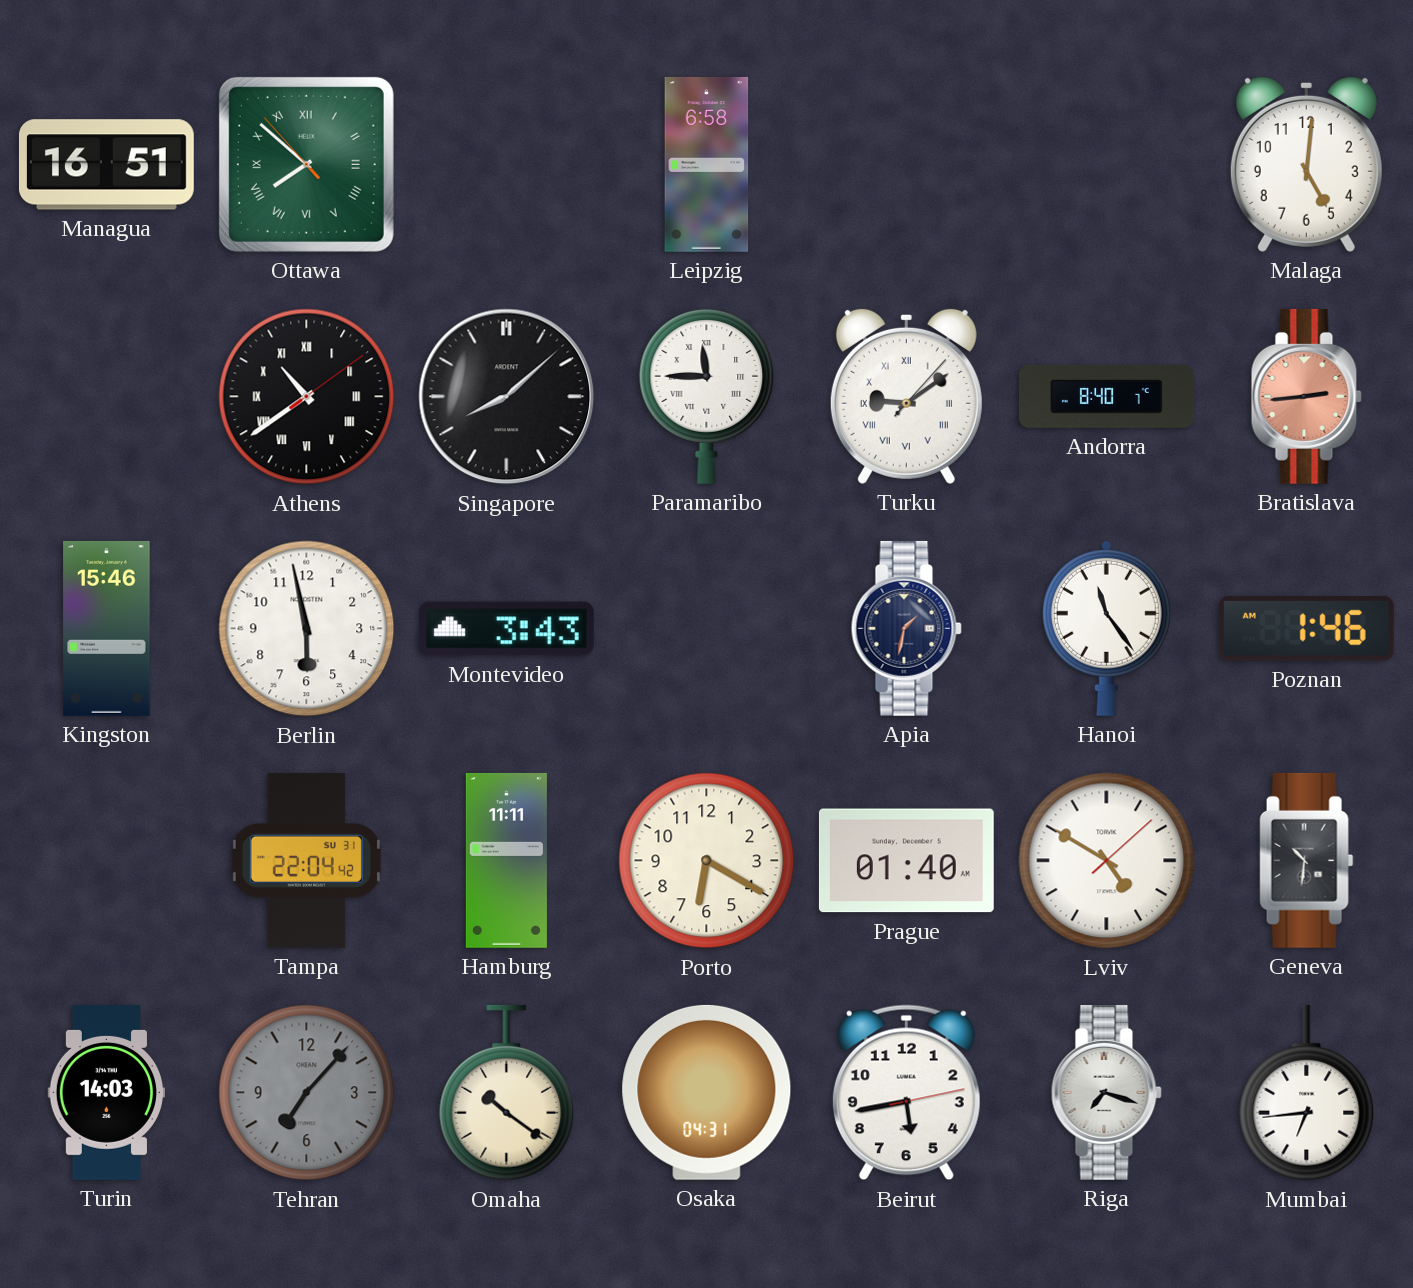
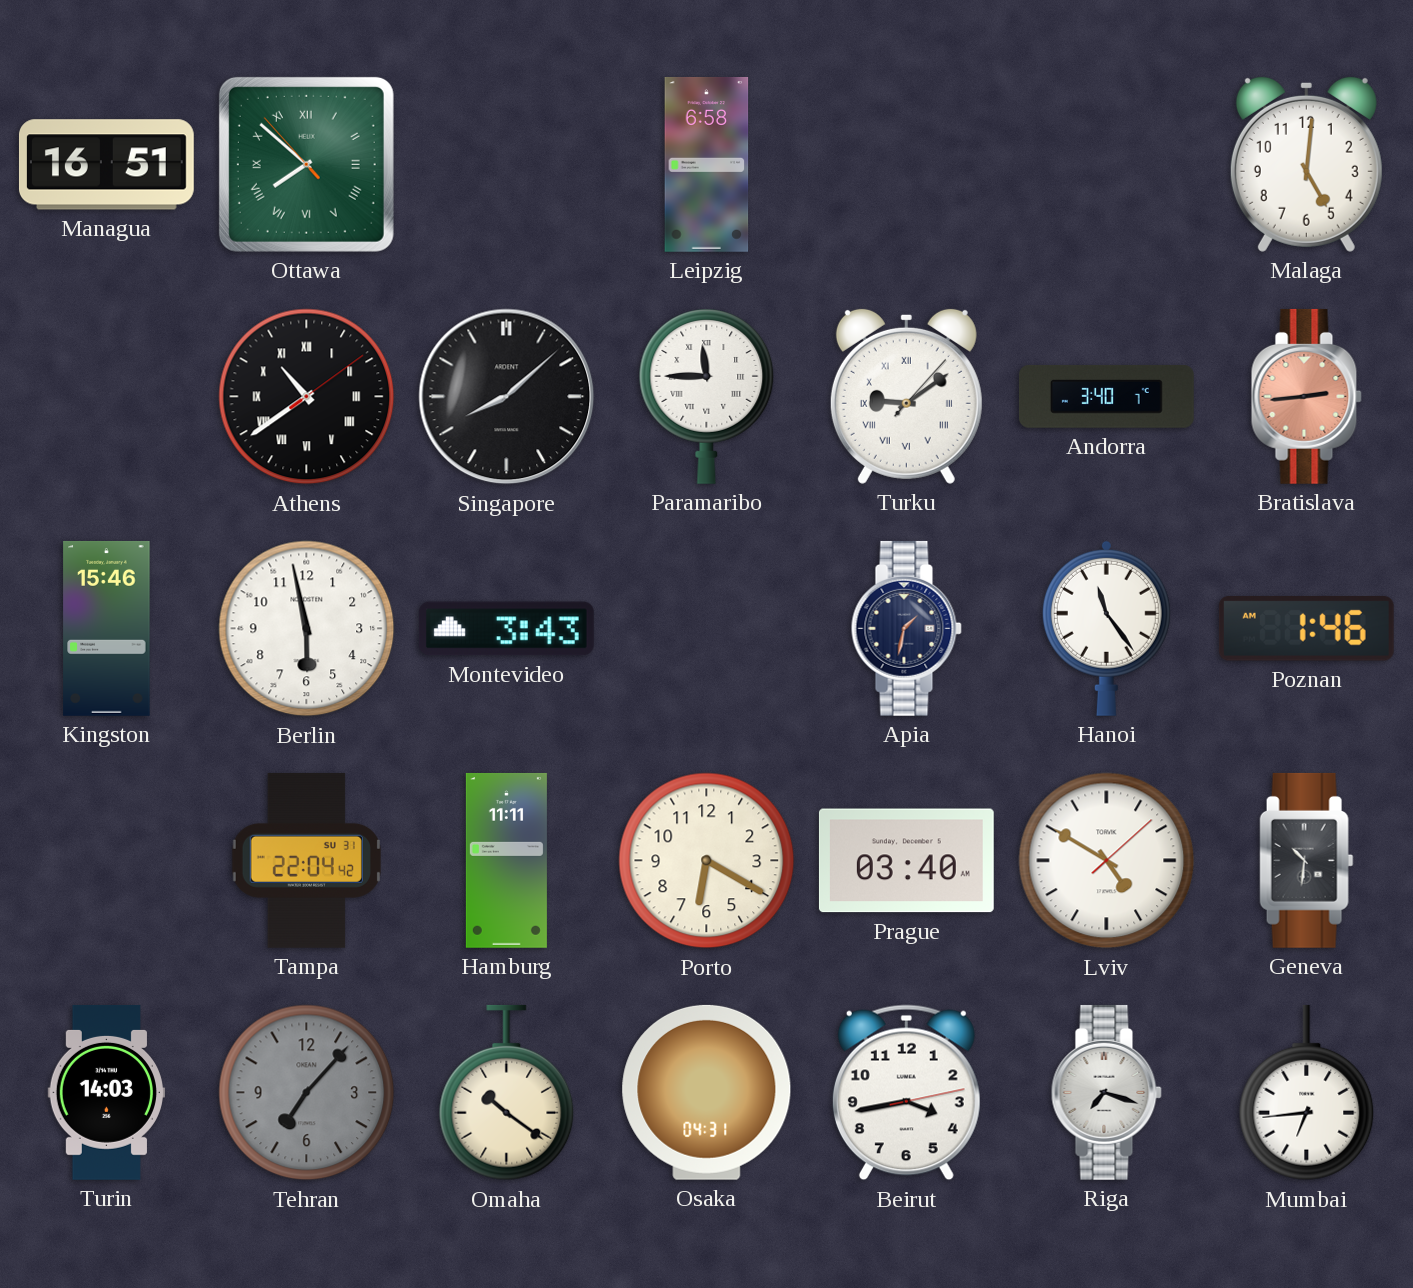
Andorra: 8:40 -> 3:40 (1106, 396)
Prague: 01:40 -> 03:40 (906, 861)
Beirut: 5:43 -> 3:43 (906, 1093)
